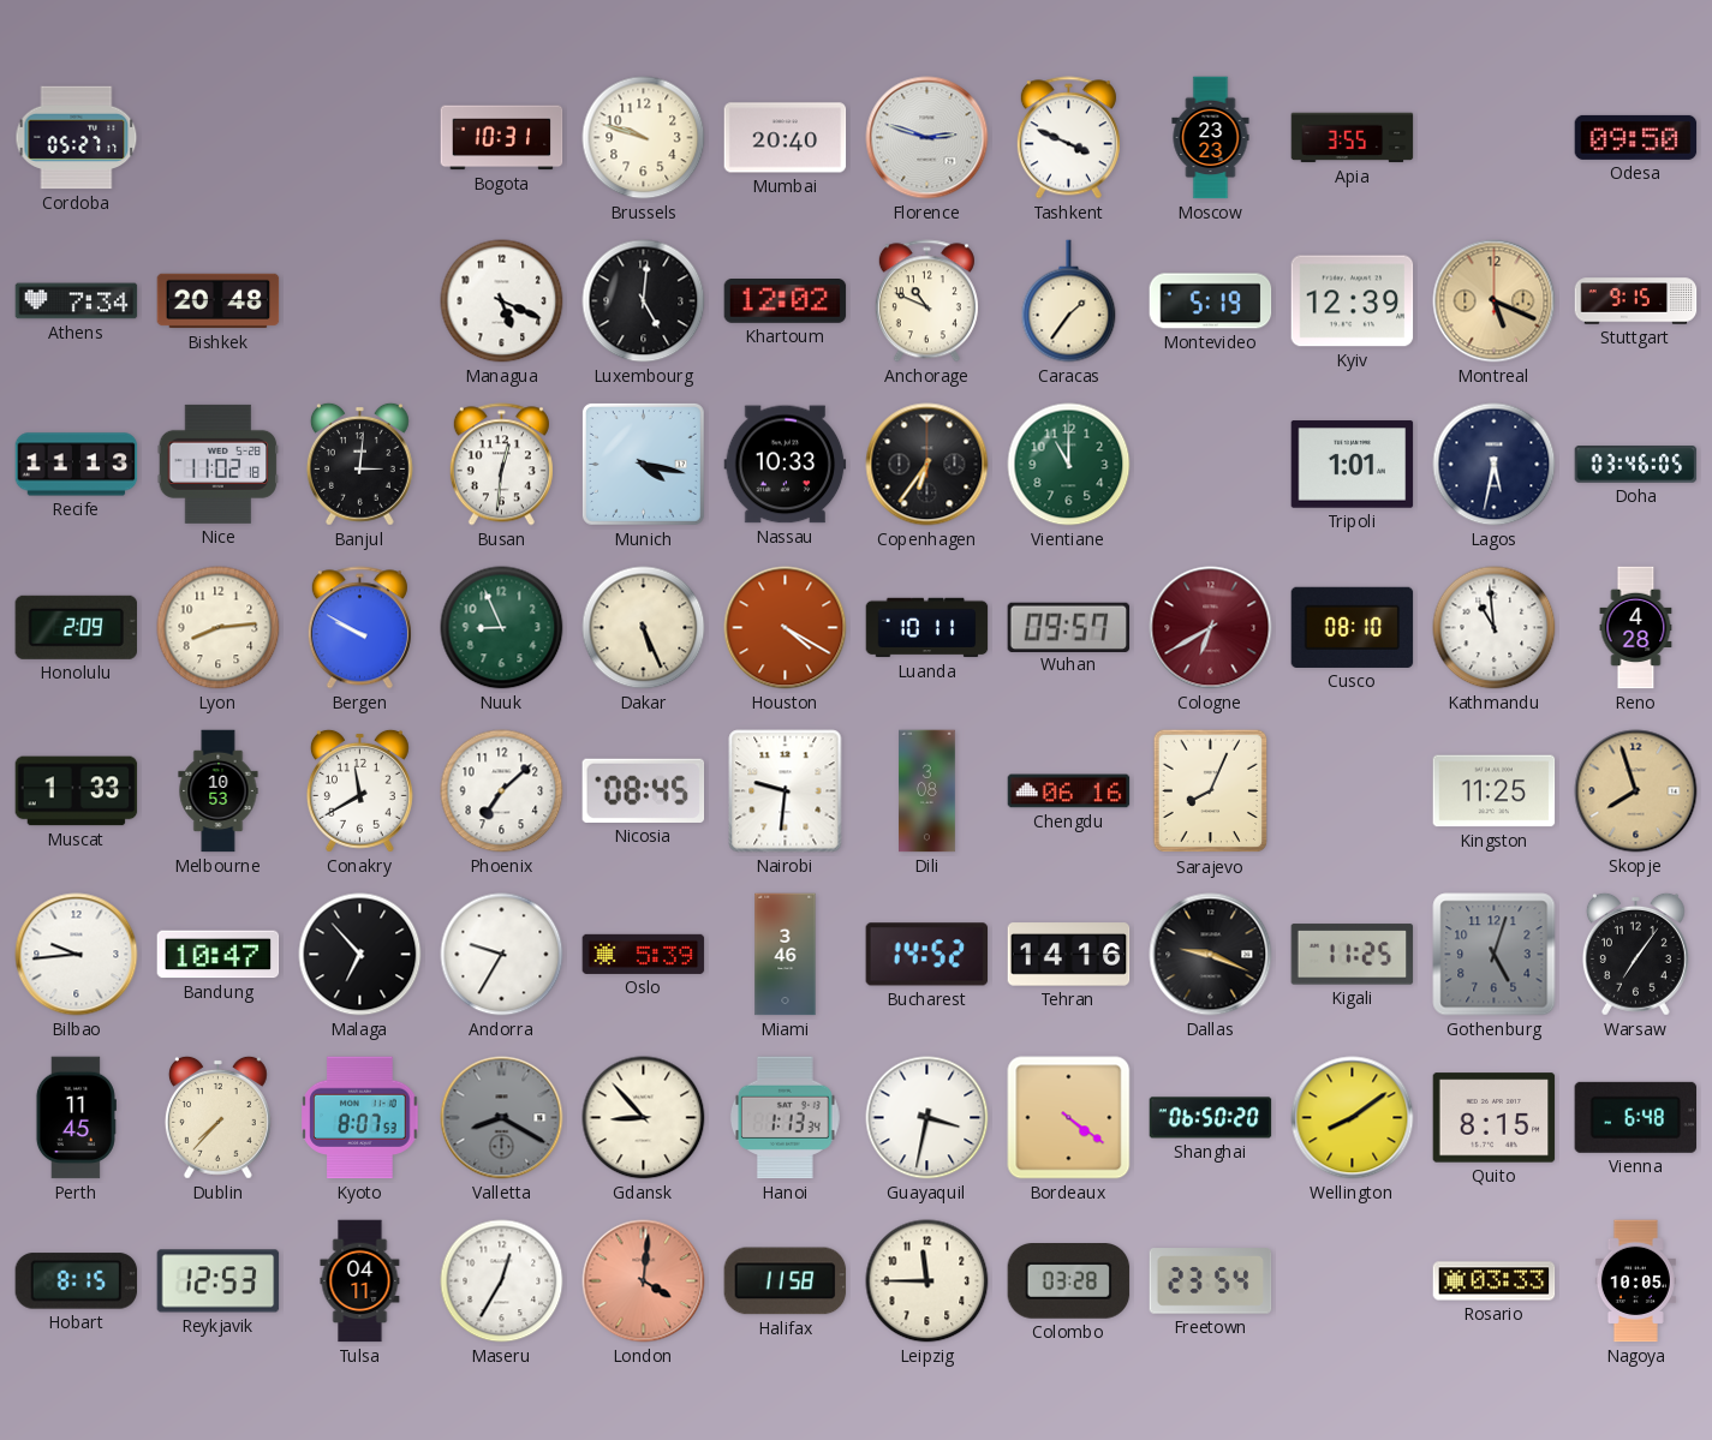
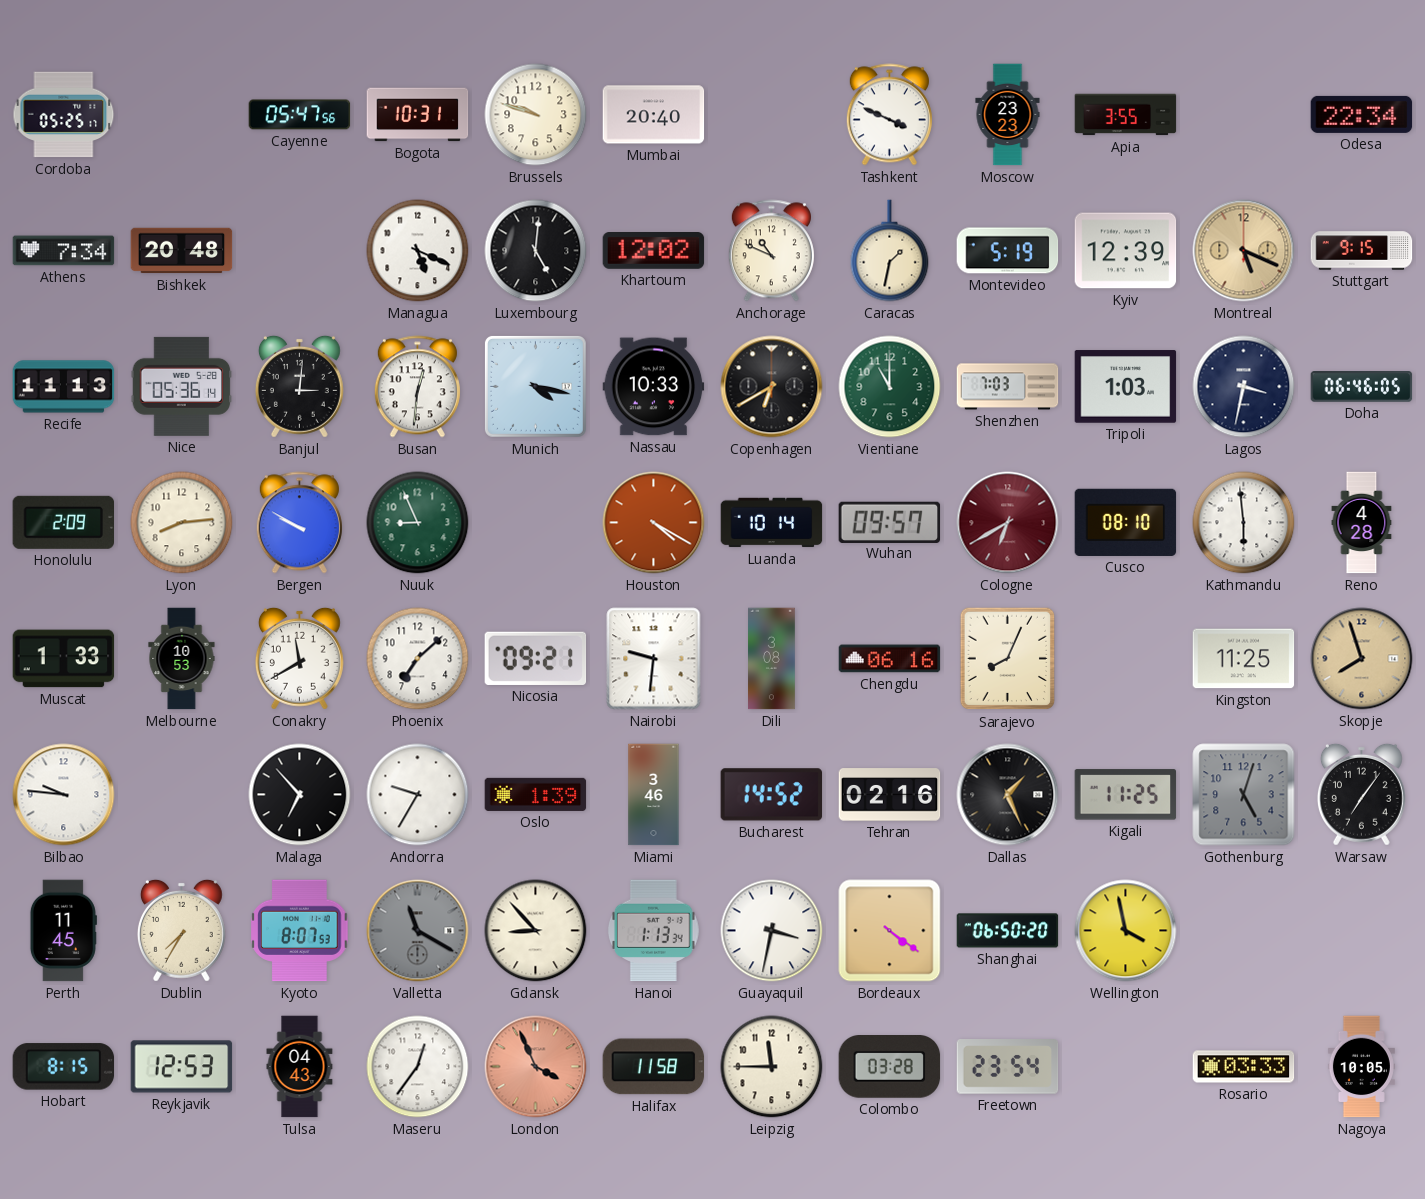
Cordoba: 05:27 -> 05:25 (64, 115)
Cayenne: none -> 05:47 (300, 115)
Florence: 2:48 -> none (927, 138)
Odesa: 09:50 -> 22:34 (1362, 114)
Caracas: 1:36 -> 1:32 (890, 251)
Nice: 11:02 -> 05:36 (182, 386)
Copenhagen: 6:36 -> 6:40 (772, 387)
Shenzhen: none -> 7:03 (1008, 387)
Tripoli: 1:01 -> 1:03 (1126, 387)
Lagos: 5:32 -> 3:32 (1244, 387)
Doha: 03:46 -> 06:46 (1362, 387)
Dakar: 5:26 -> none (644, 628)
Luanda: 10:11 -> 10:14 (772, 523)
Kathmandu: 10:59 -> 5:59 (1244, 523)
Nicosia: 08:45 -> 09:21 (536, 658)
Bilbao: 9:44 -> 9:46 (64, 795)
Bandung: 10:47 -> none (219, 955)
Oslo: 5:39 -> 1:39 (536, 794)
Tehran: 14:16 -> 02:16 (890, 795)
Dallas: 9:19 -> 1:26 (1008, 795)
Dublin: 7:37 -> 7:35 (181, 930)
Valletta: 8:20 -> 11:20 (418, 931)
Wellington: 8:09 -> 3:58 (1126, 931)
Quito: 8:15 -> none (1495, 1118)
Vienna: 6:48 -> none (1636, 1117)
Tulsa: 04:11 -> 04:43 (300, 1067)
Maseru: 12:35 -> 12:36 (418, 1067)
London: 4:01 -> 3:56 (536, 1067)
